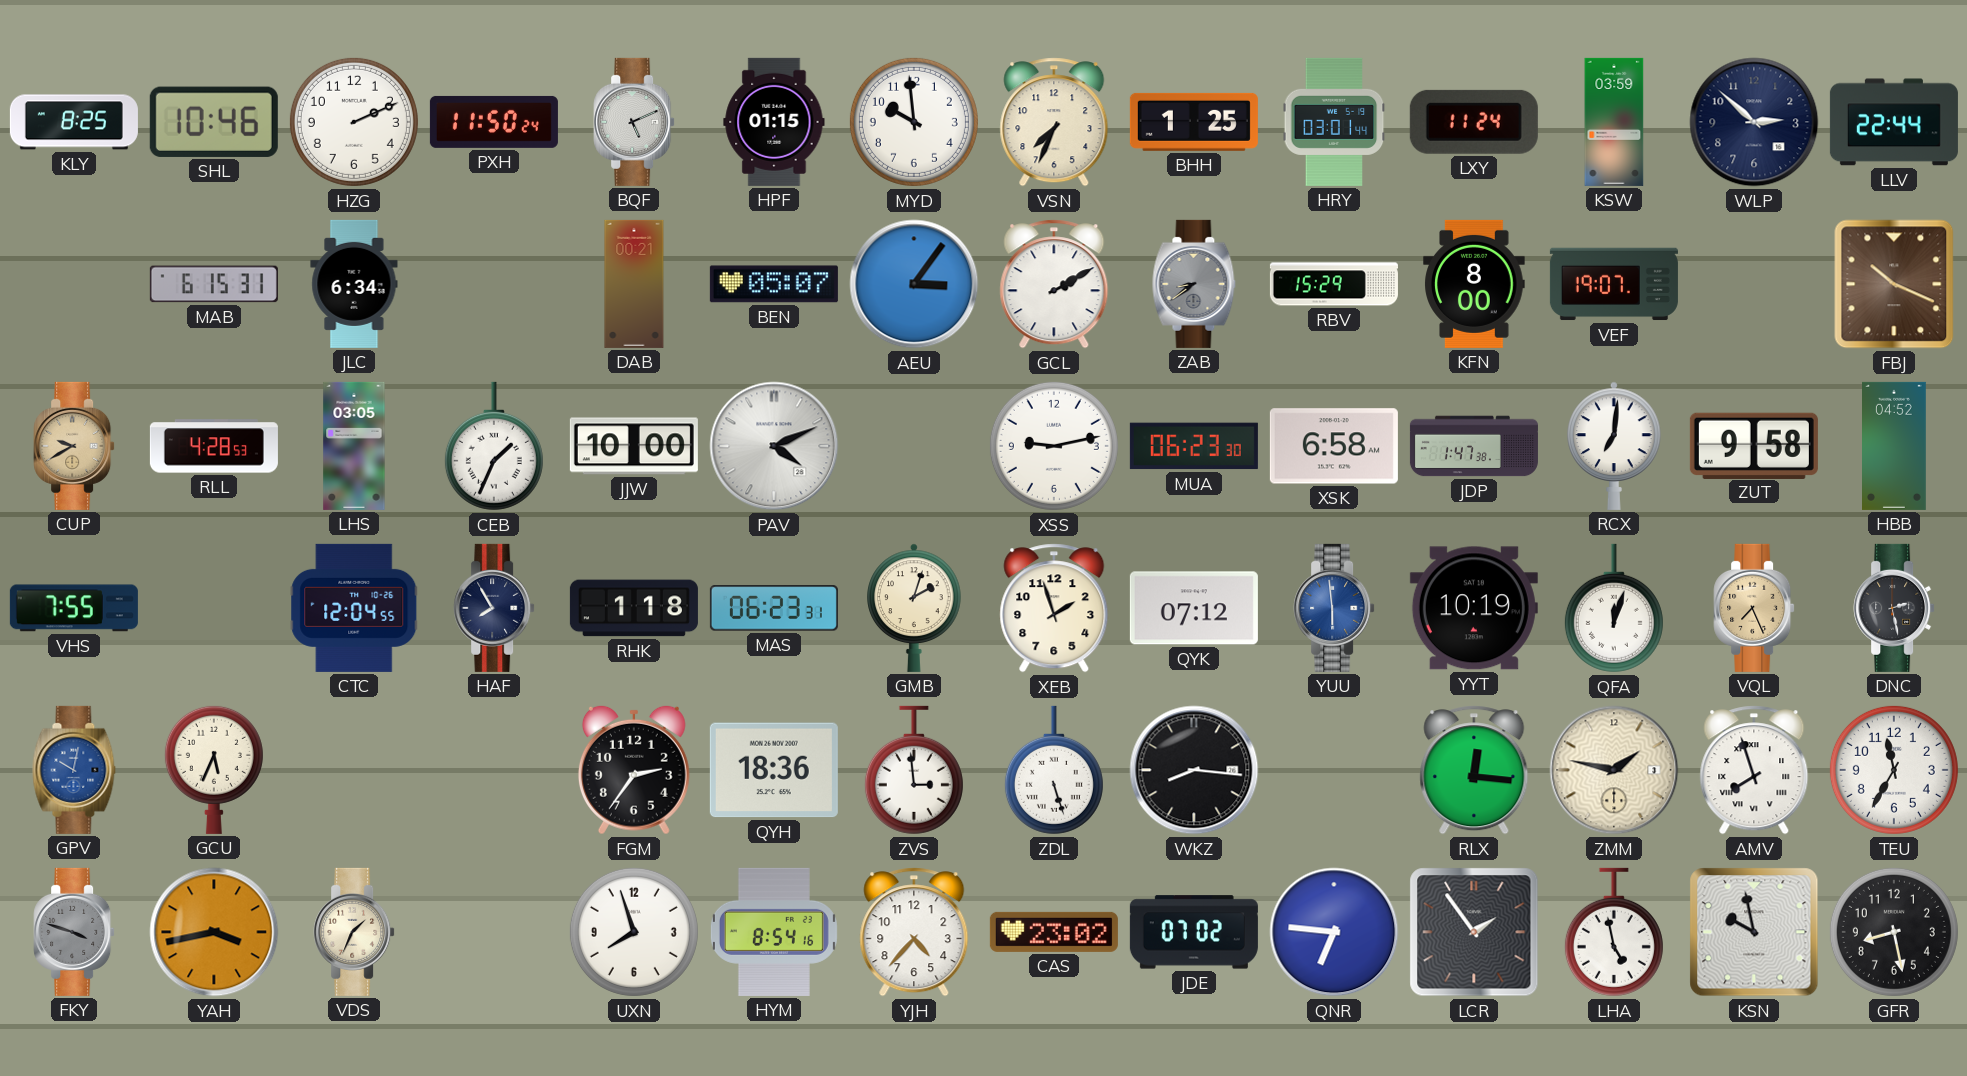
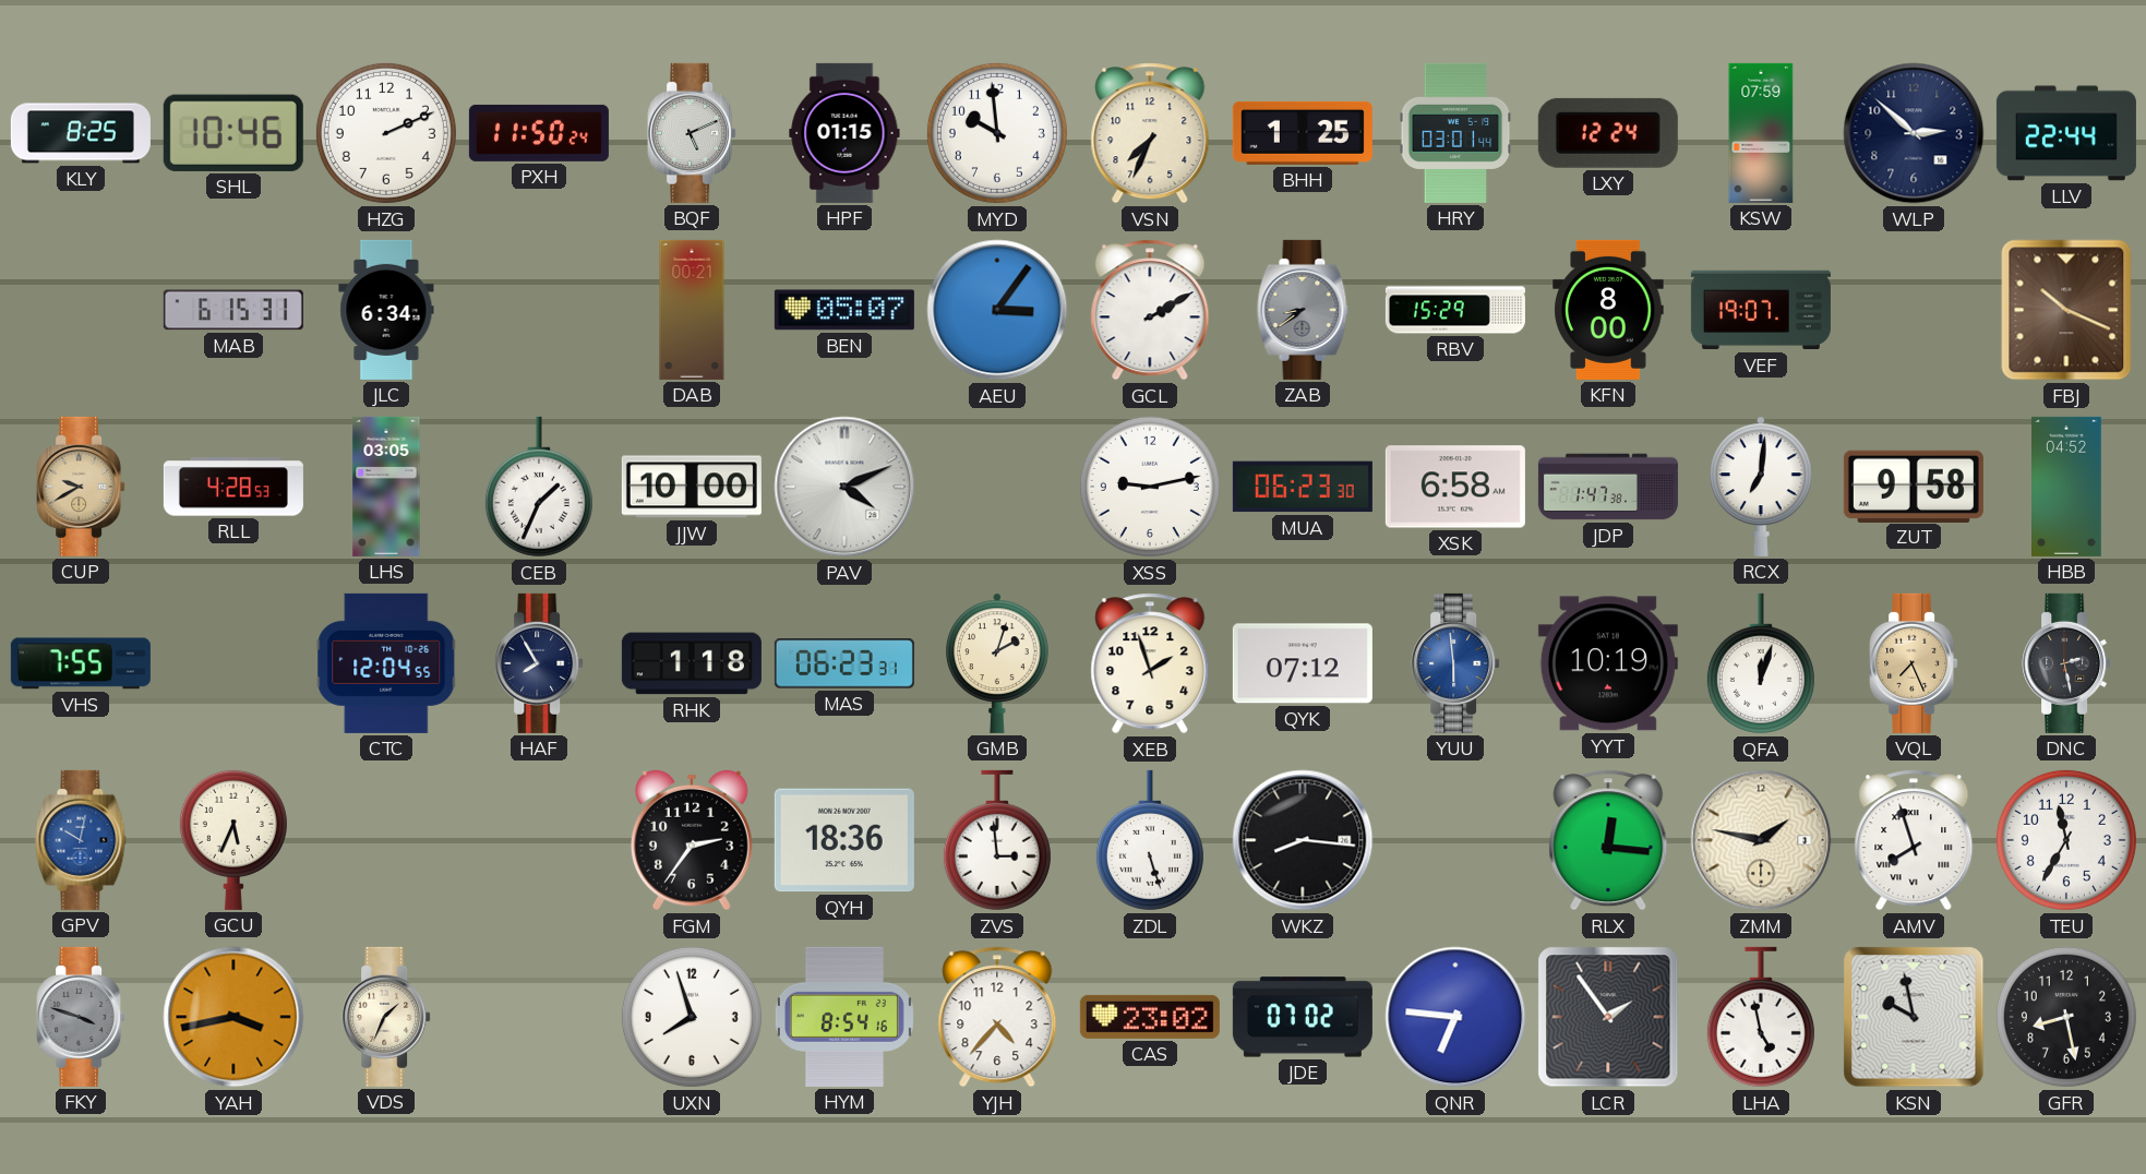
LXY: 11:24 -> 12:24 (1608, 133)
KSW: 03:59 -> 07:59 (1761, 133)
